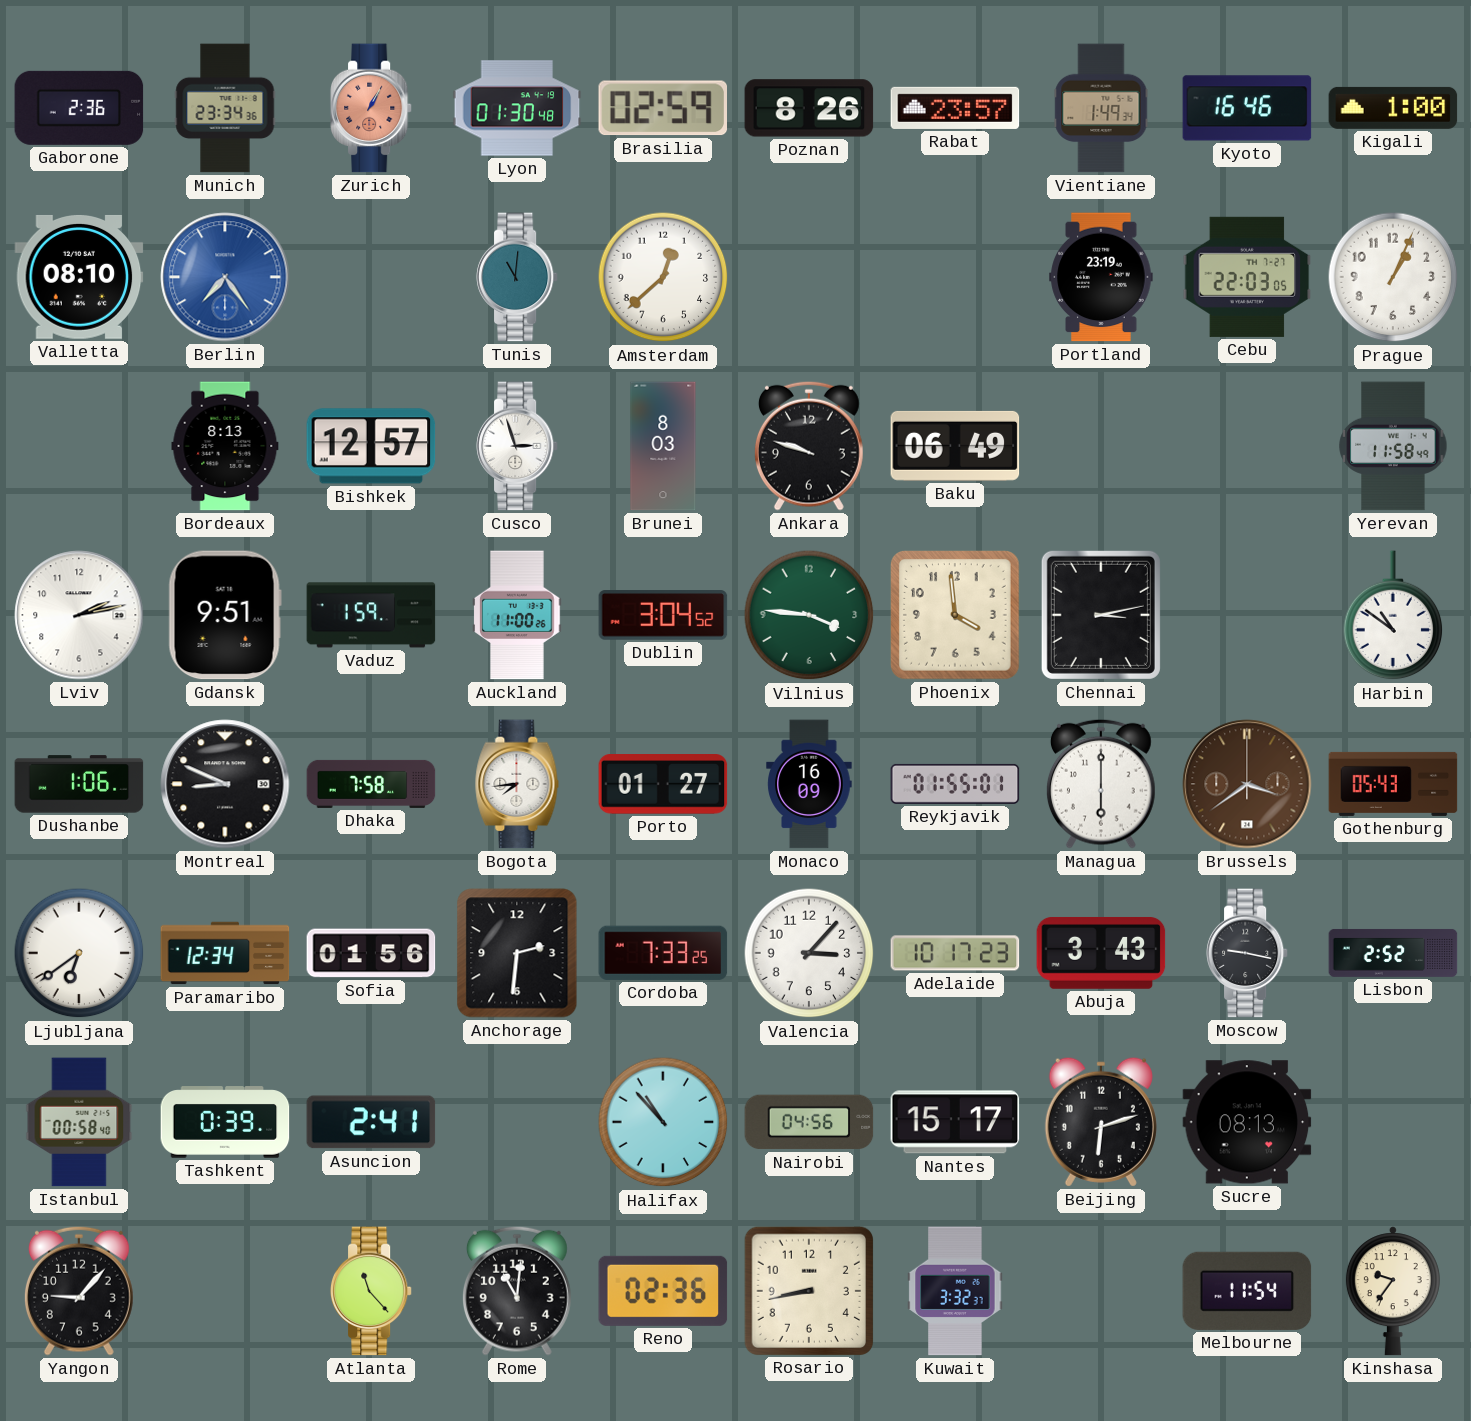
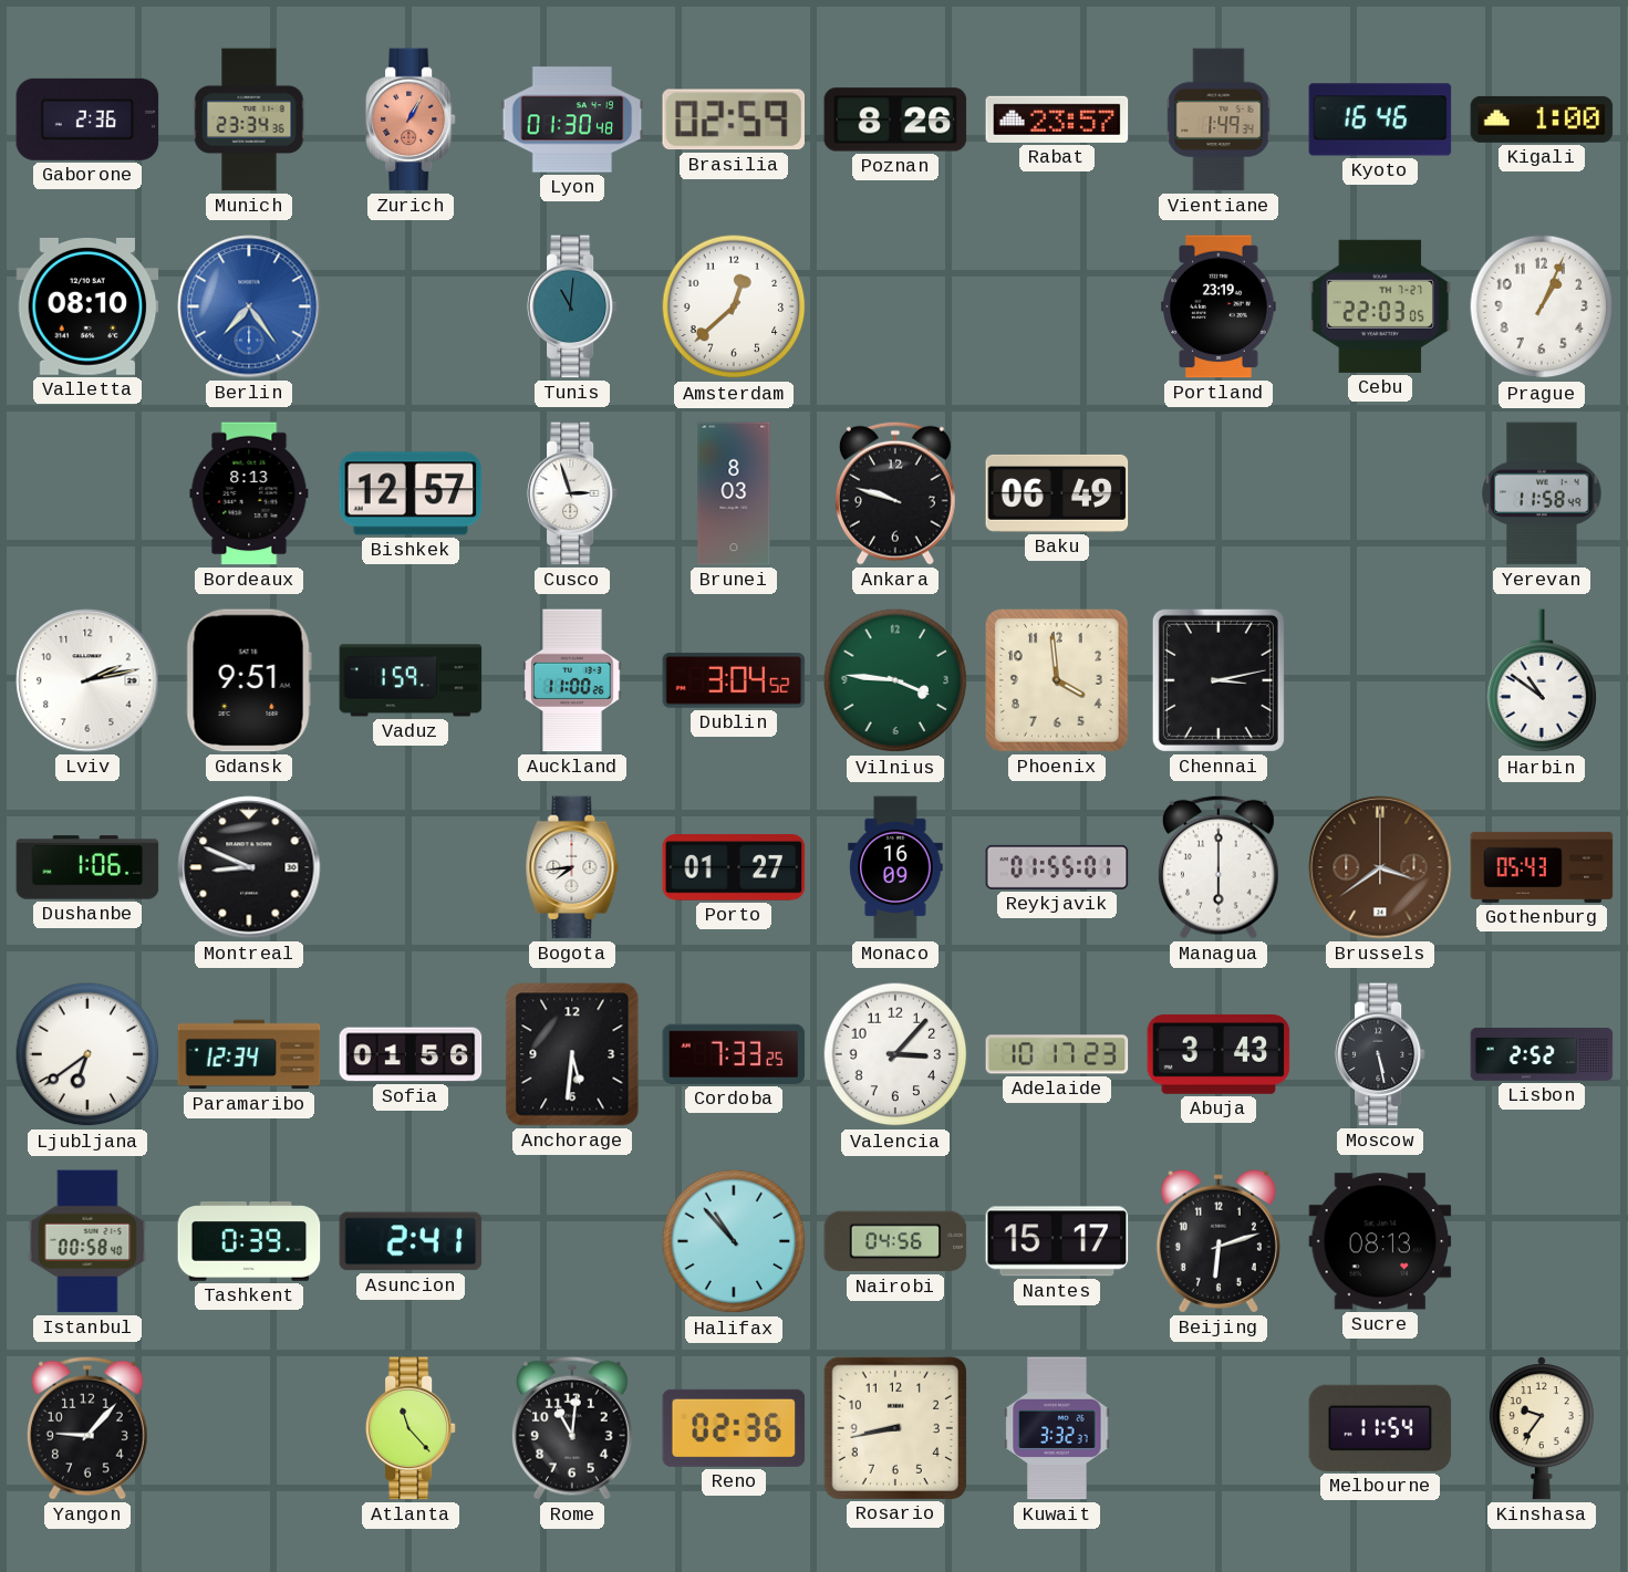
Dhaka: 7:58 -> none (371, 784)
Anchorage: 2:31 -> 5:31 (572, 1054)
Moscow: 9:17 -> 5:28 (1380, 1054)
